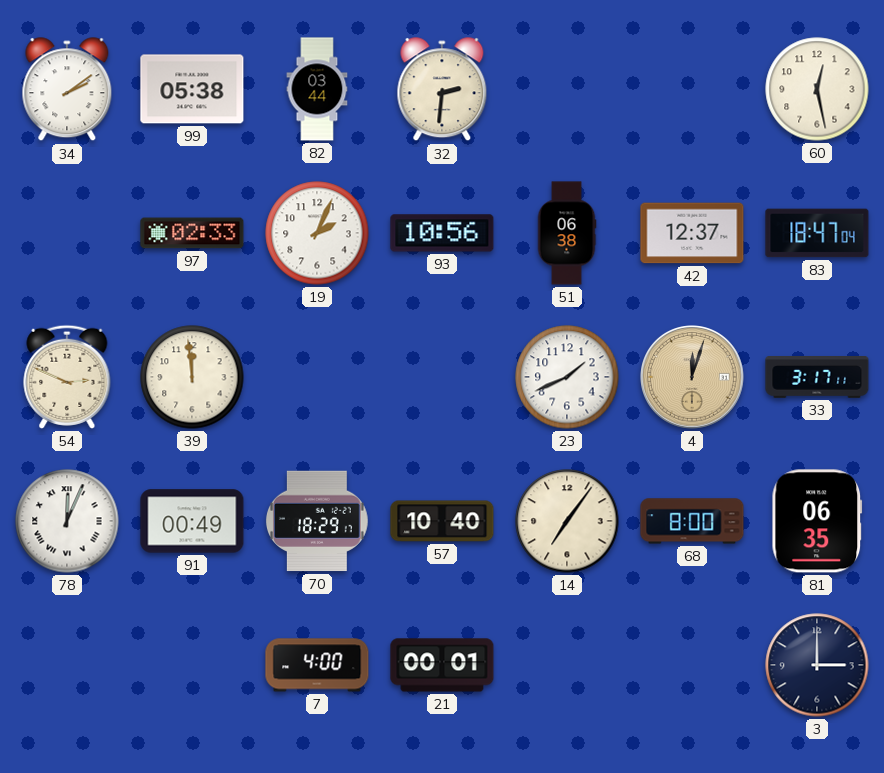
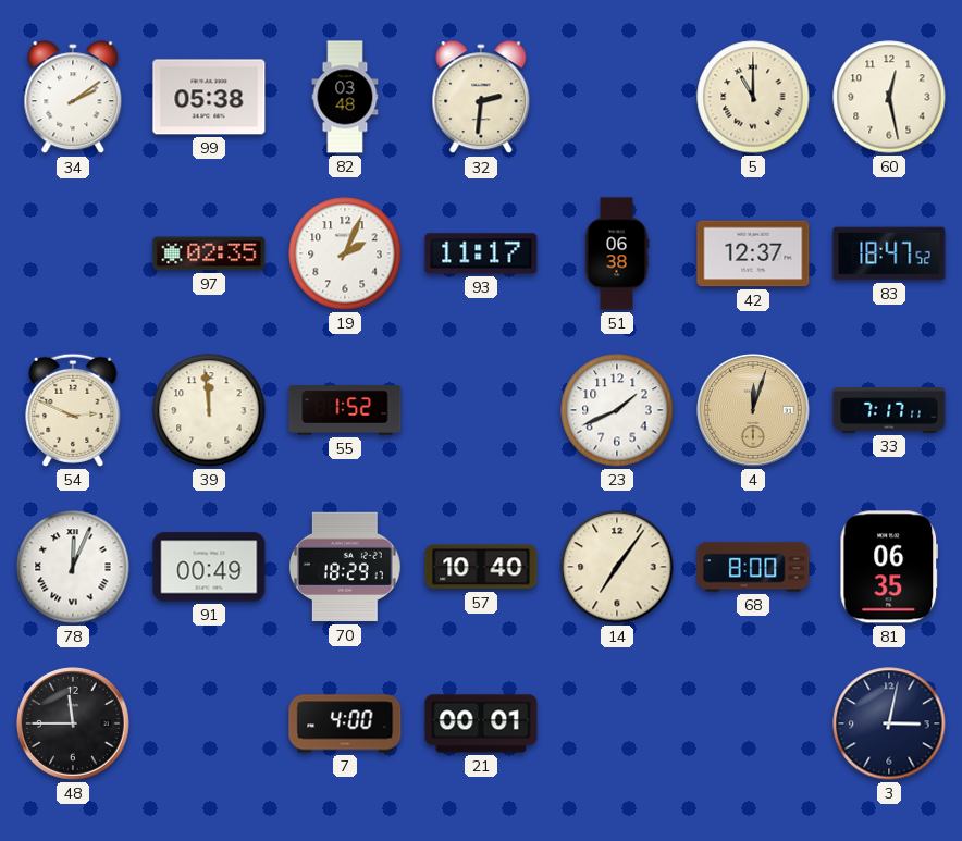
82: 03:44 -> 03:48 (345, 97)
5: none -> 11:00 (753, 97)
97: 02:33 -> 02:35 (209, 253)
93: 10:56 -> 11:17 (481, 253)
83: 18:47:04 -> 18:47:52 (889, 253)
55: none -> 1:52 (345, 410)
33: 3:17 -> 7:17 (889, 411)
48: none -> 11:45 (74, 725)
3: 3:00 -> 3:02 (889, 723)
